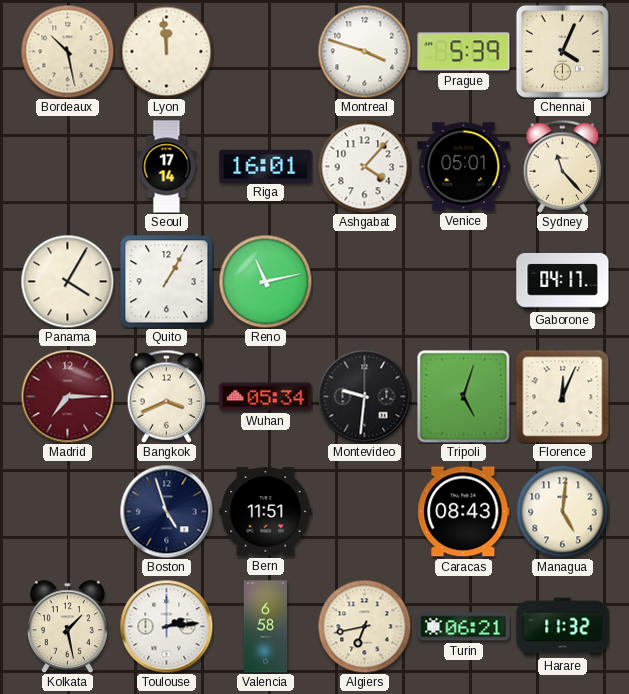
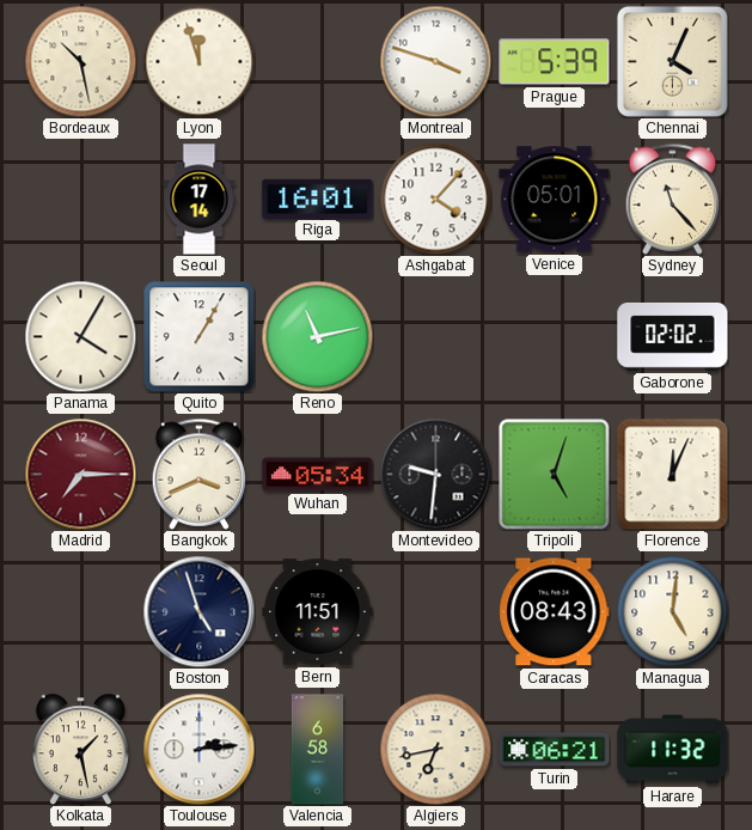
Lyon: 11:59 -> 11:57 (198, 61)
Gaborone: 04:17 -> 02:02 (673, 337)
